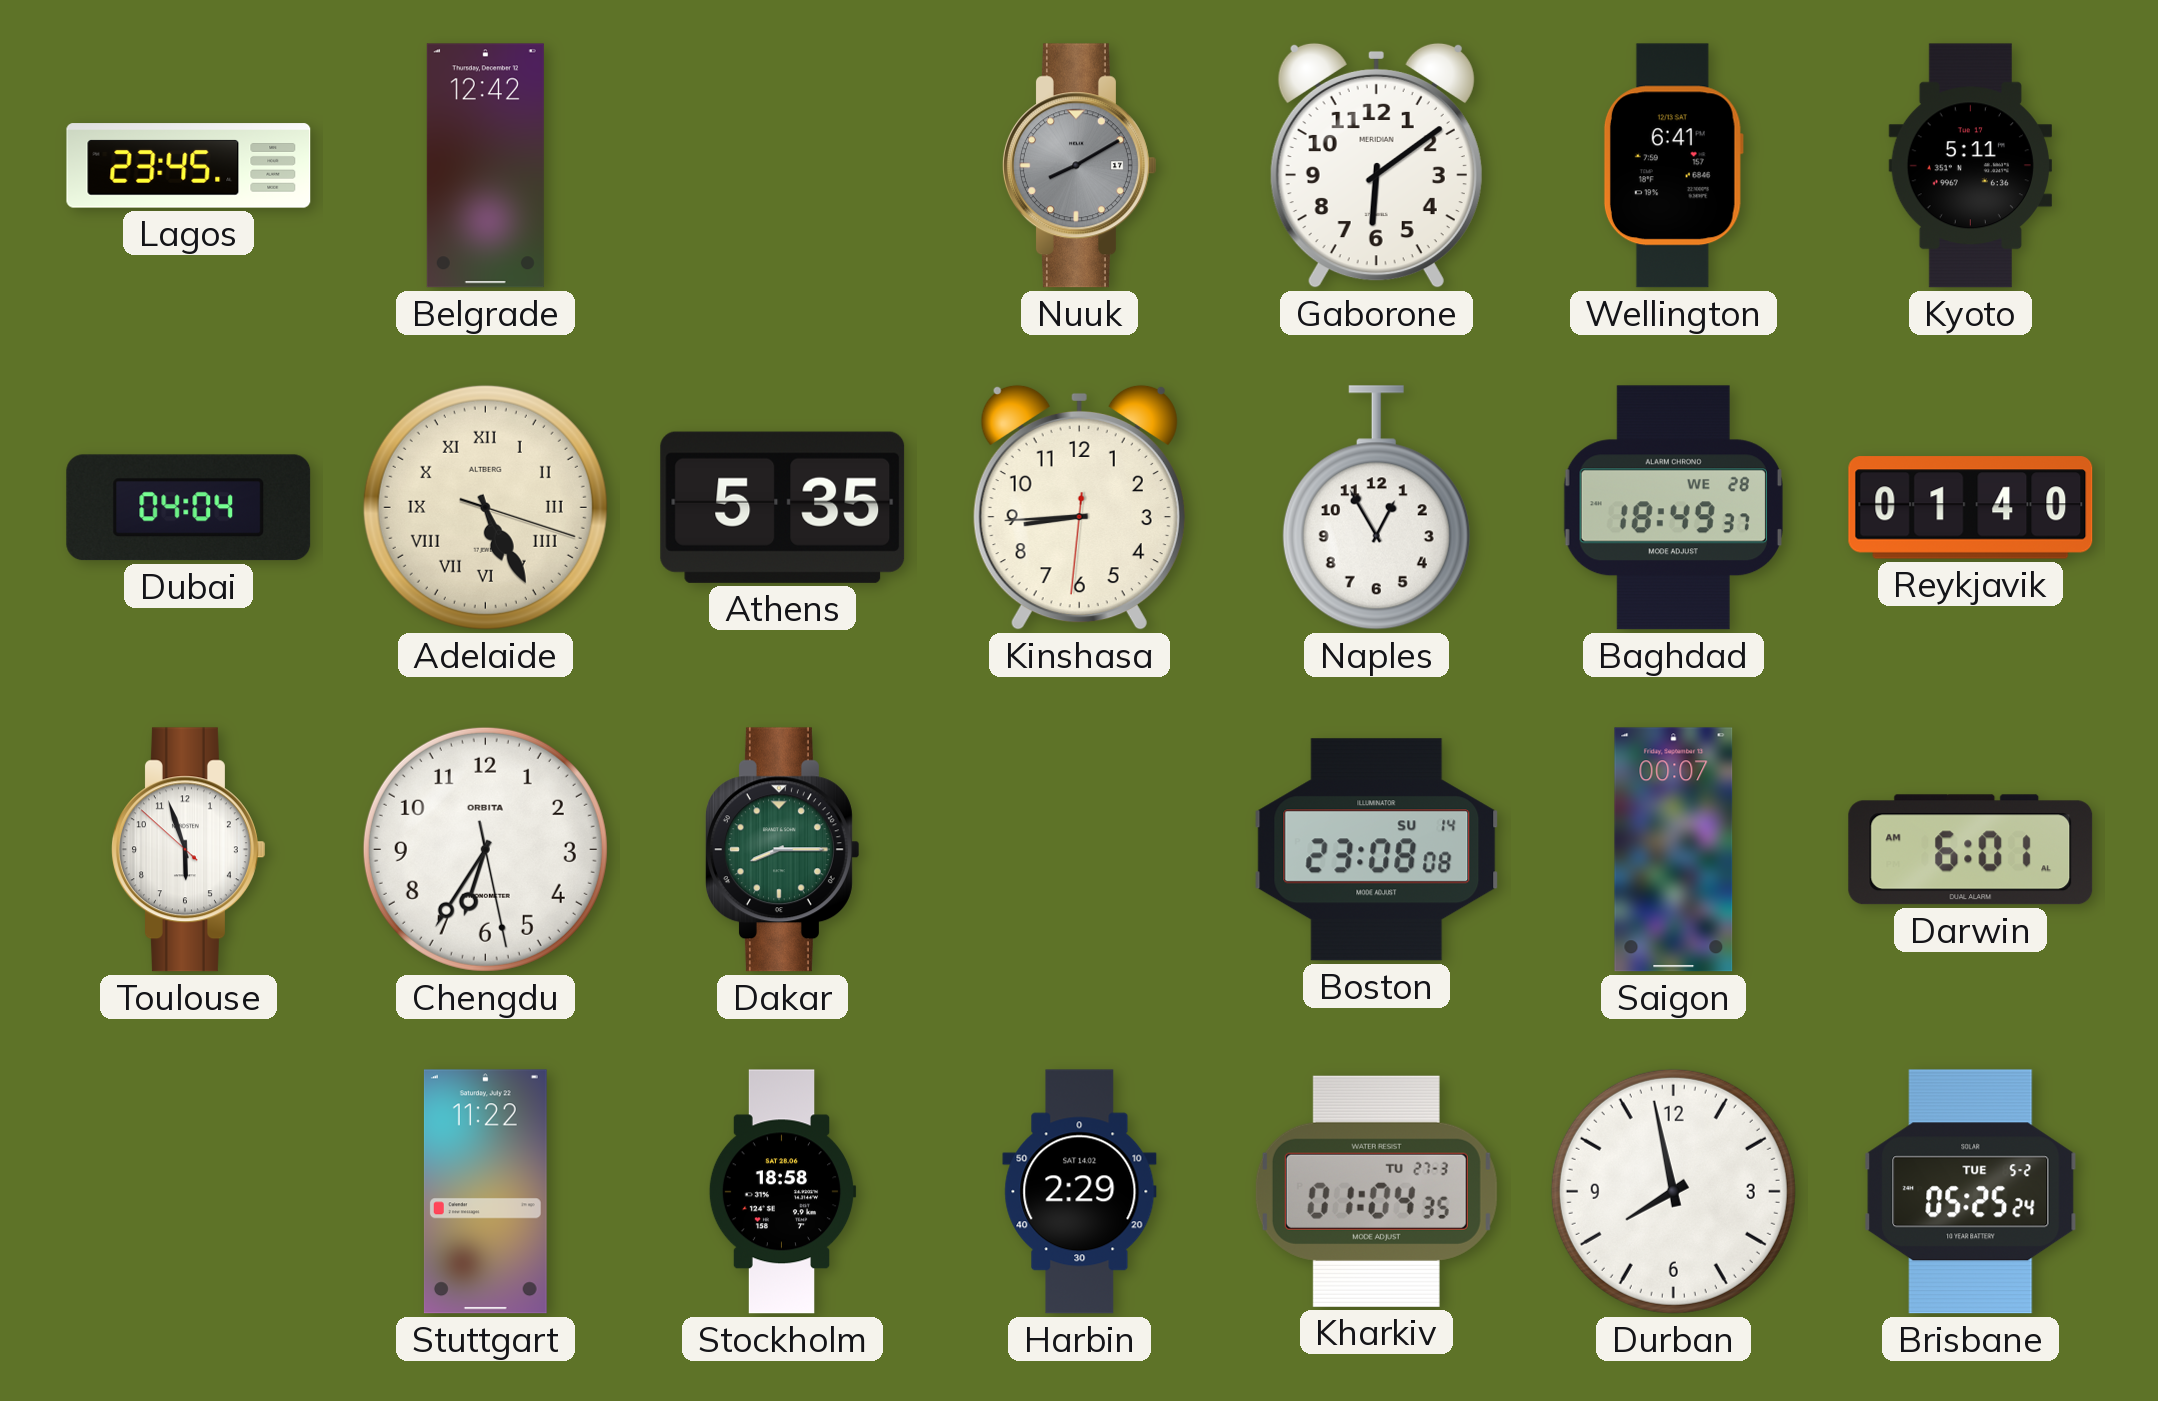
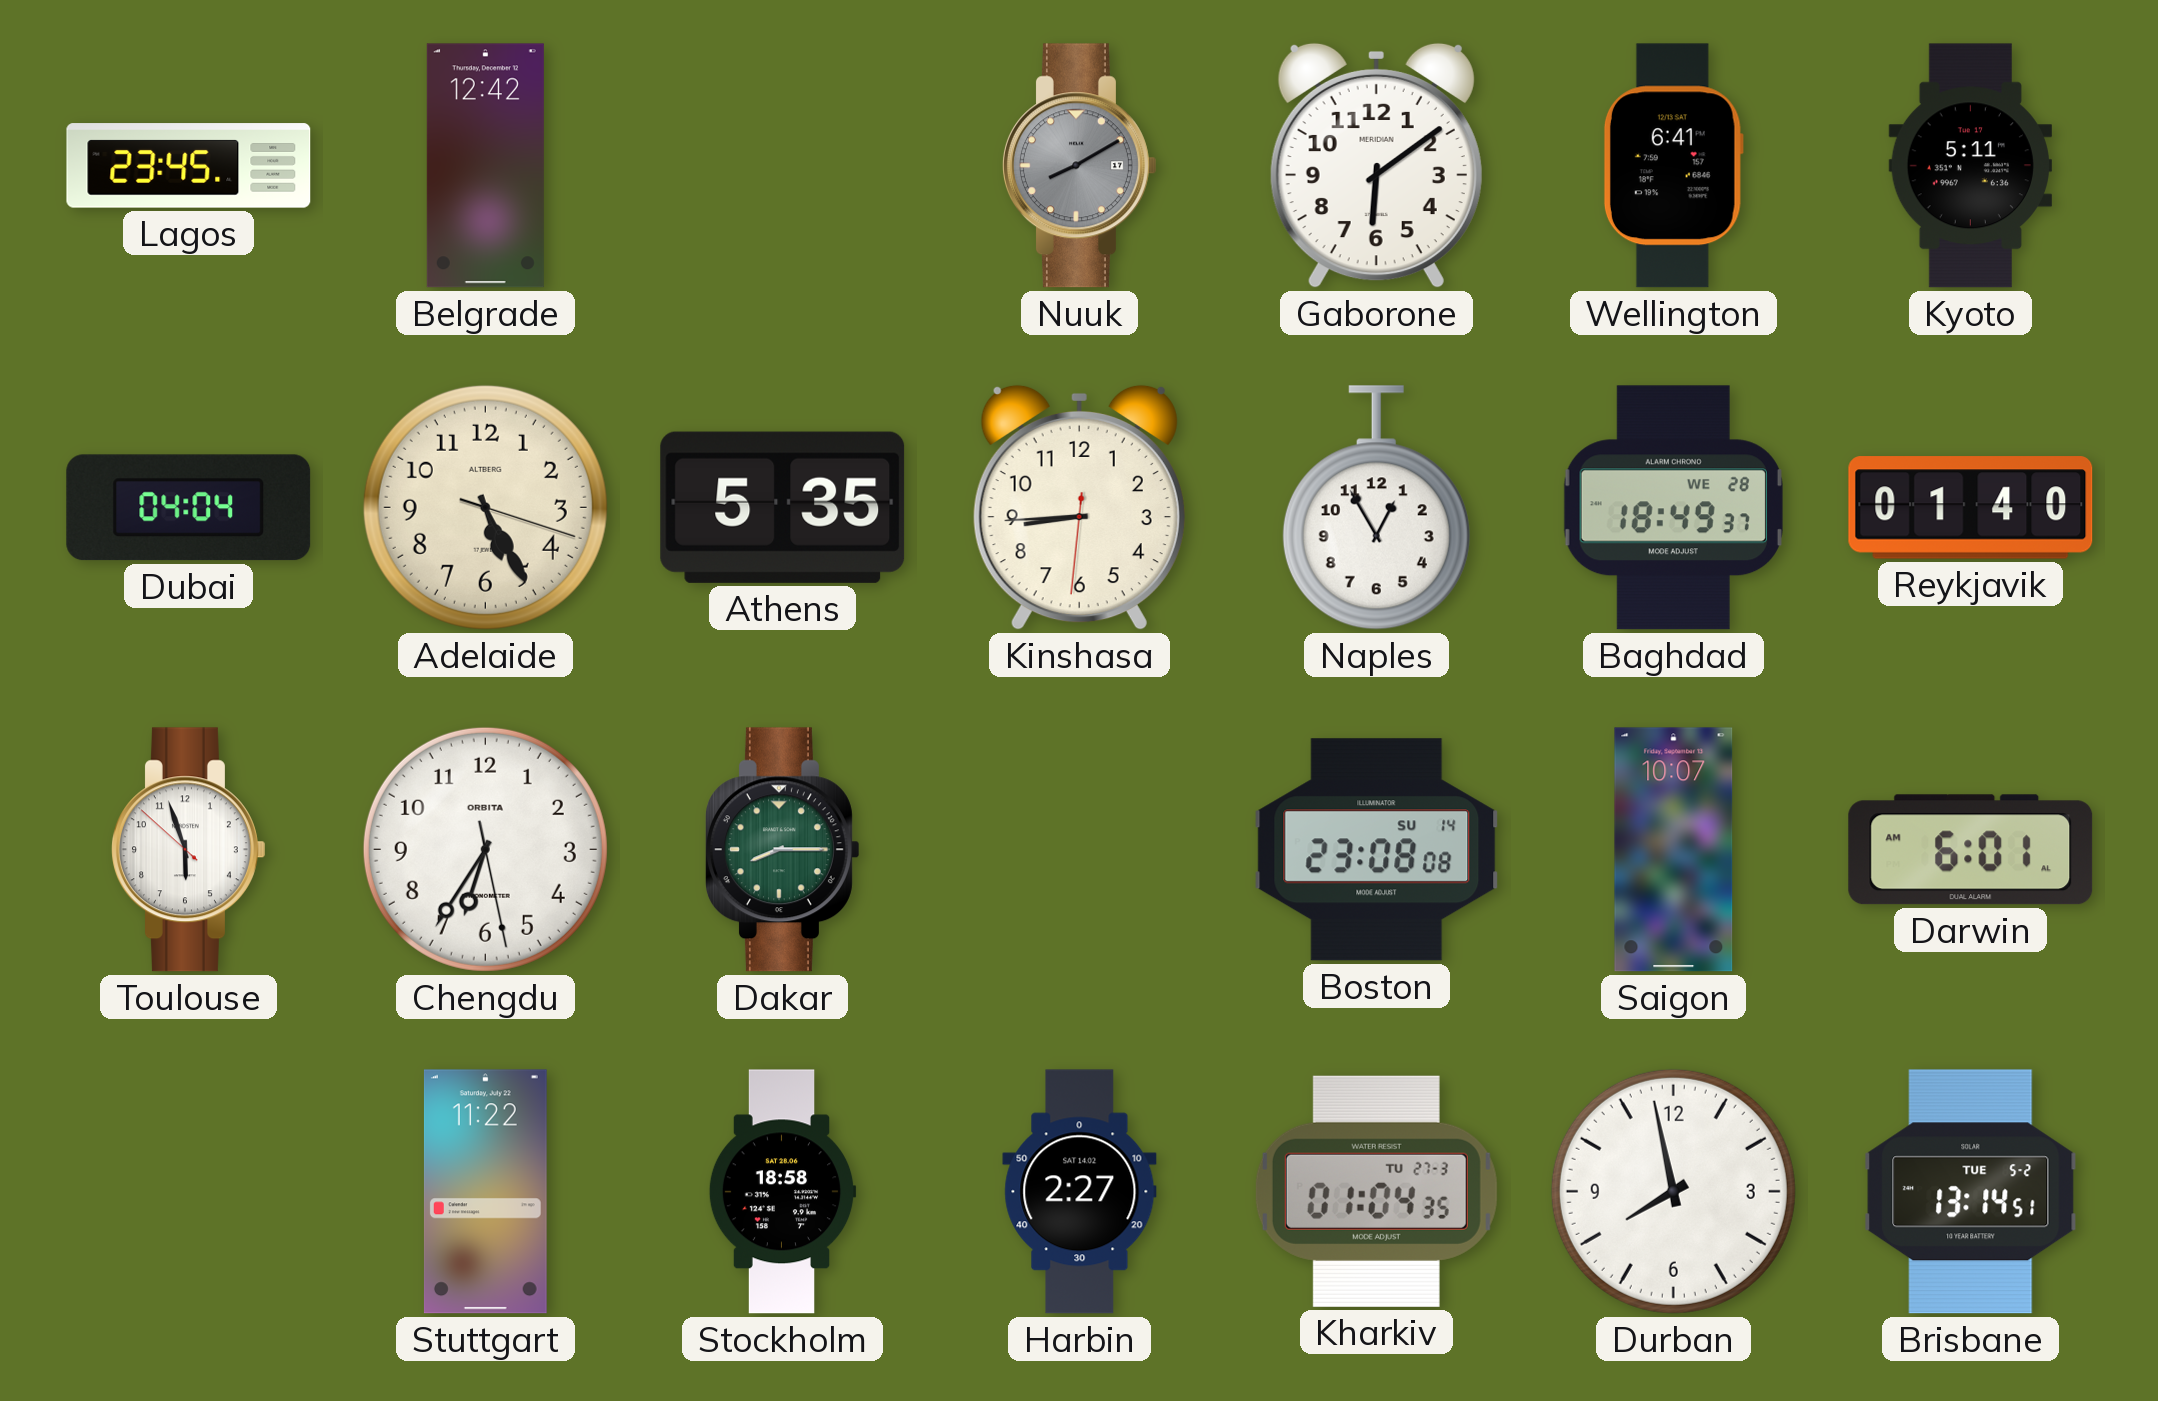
Adelaide numerals: Roman -> Arabic (485, 507)
Saigon: 00:07 -> 10:07 (1674, 850)
Harbin: 2:29 -> 2:27 (1080, 1192)
Brisbane: 05:25 -> 13:14 (1971, 1192)
